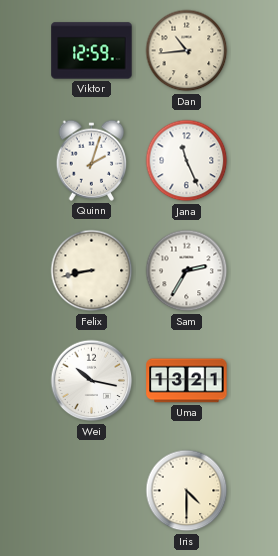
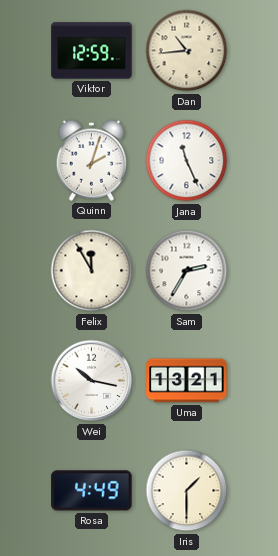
Felix: 8:43 -> 11:55 (92, 271)
Rosa: none -> 4:49 (92, 491)
Iris: 4:30 -> 1:30 (187, 491)
